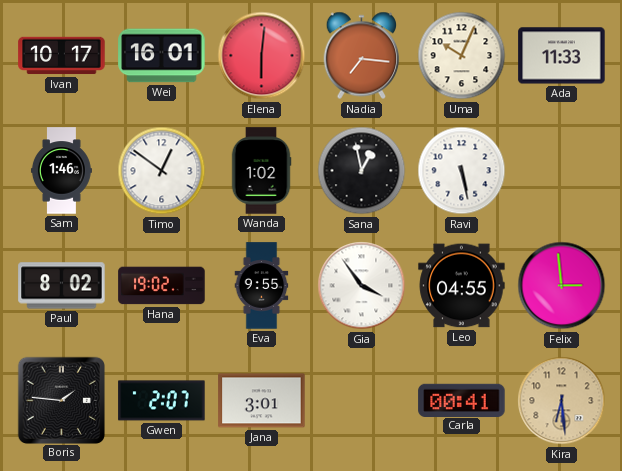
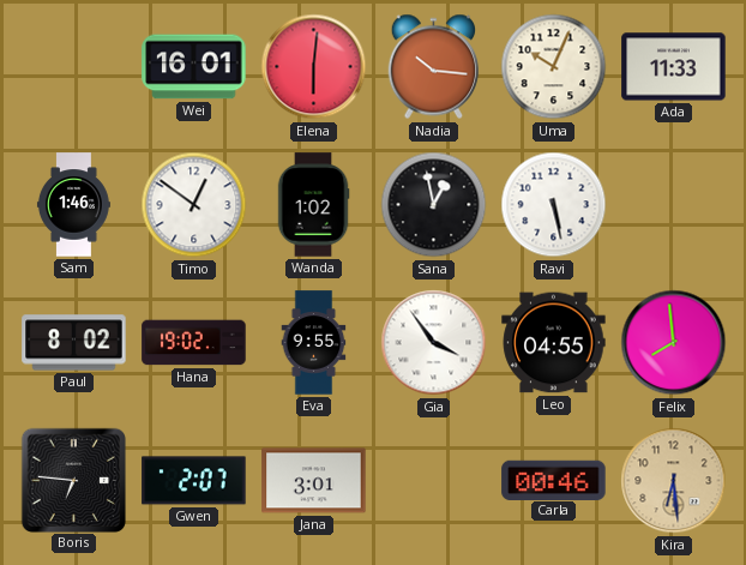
Ivan: 10:17 -> none (62, 56)
Nadia: 7:16 -> 10:16 (433, 67)
Felix: 2:59 -> 7:59 (674, 343)
Boris: 1:46 -> 6:46 (73, 480)
Carla: 00:41 -> 00:46 (554, 480)
